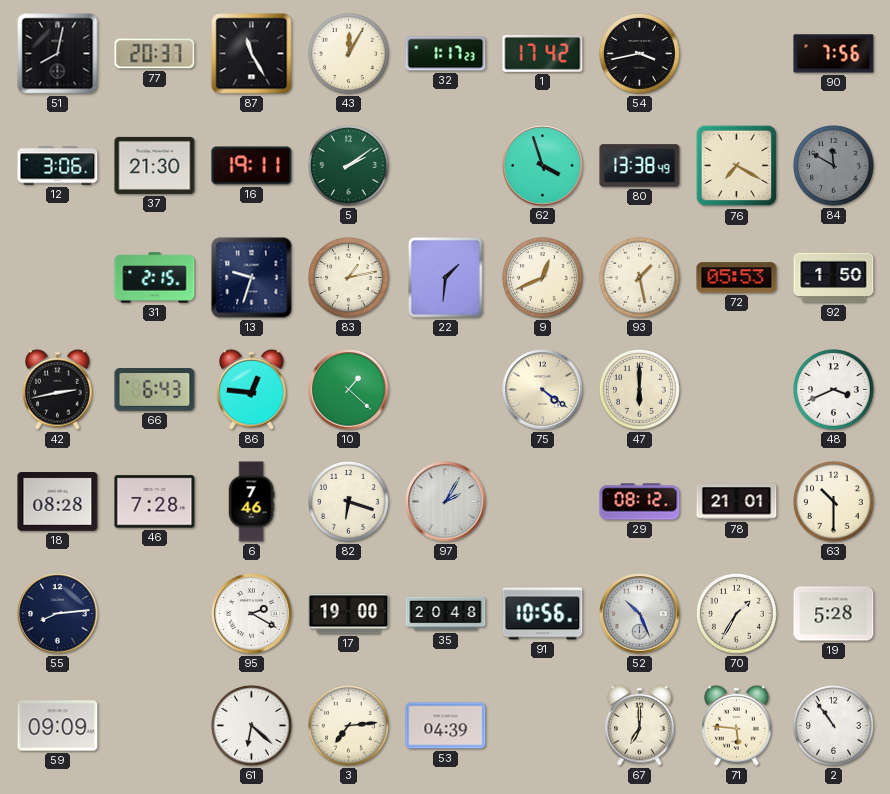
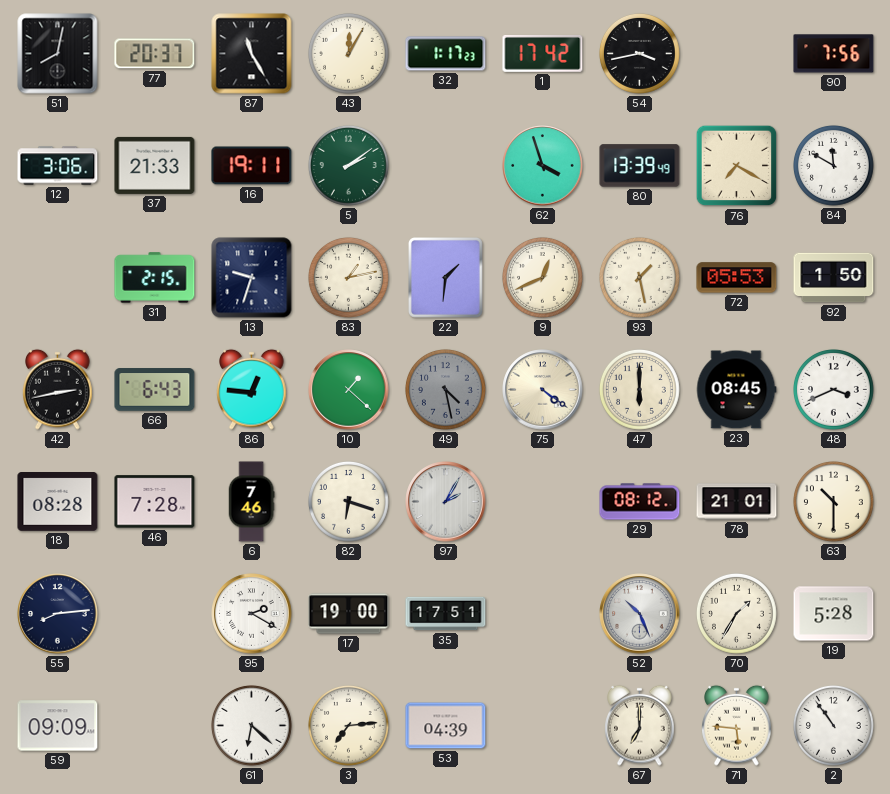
37: 21:30 -> 21:33 (155, 165)
80: 13:38 -> 13:39 (640, 166)
84 dial: grey -> white (834, 166)
49: none -> 4:28 (446, 390)
23: none -> 08:45 (736, 390)
35: 20:48 -> 17:51 (446, 614)
91: 10:56 -> none (543, 614)
